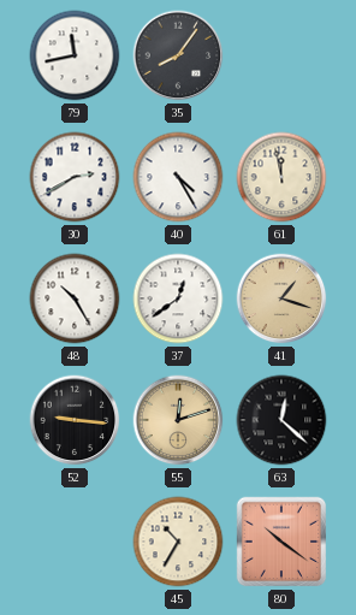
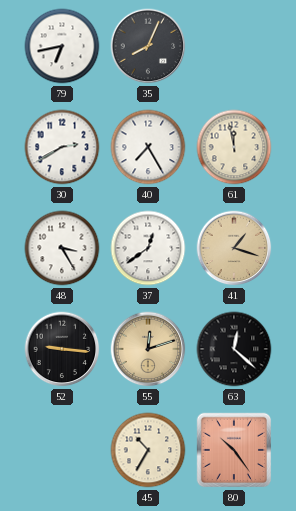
79: 11:43 -> 6:43 (62, 46)
35: 8:06 -> 8:04 (148, 46)
40: 4:25 -> 7:25 (148, 147)
48: 10:25 -> 3:25 (62, 248)
80: 10:21 -> 10:24 (234, 450)
